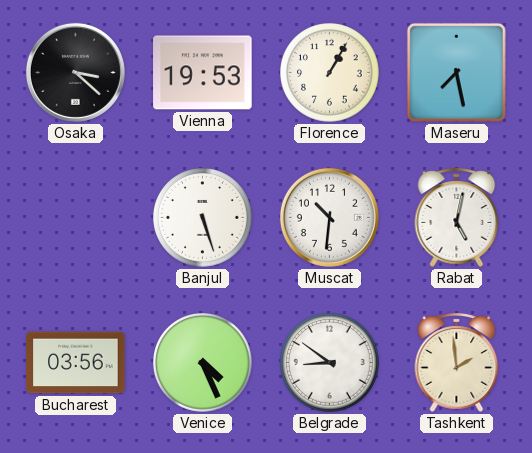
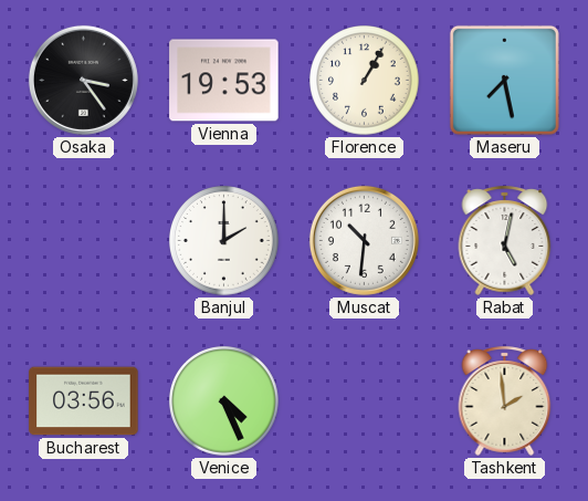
Osaka: 3:22 -> 3:24 (83, 80)
Banjul: 5:27 -> 2:00 (224, 241)
Belgrade: 8:51 -> none (330, 363)
